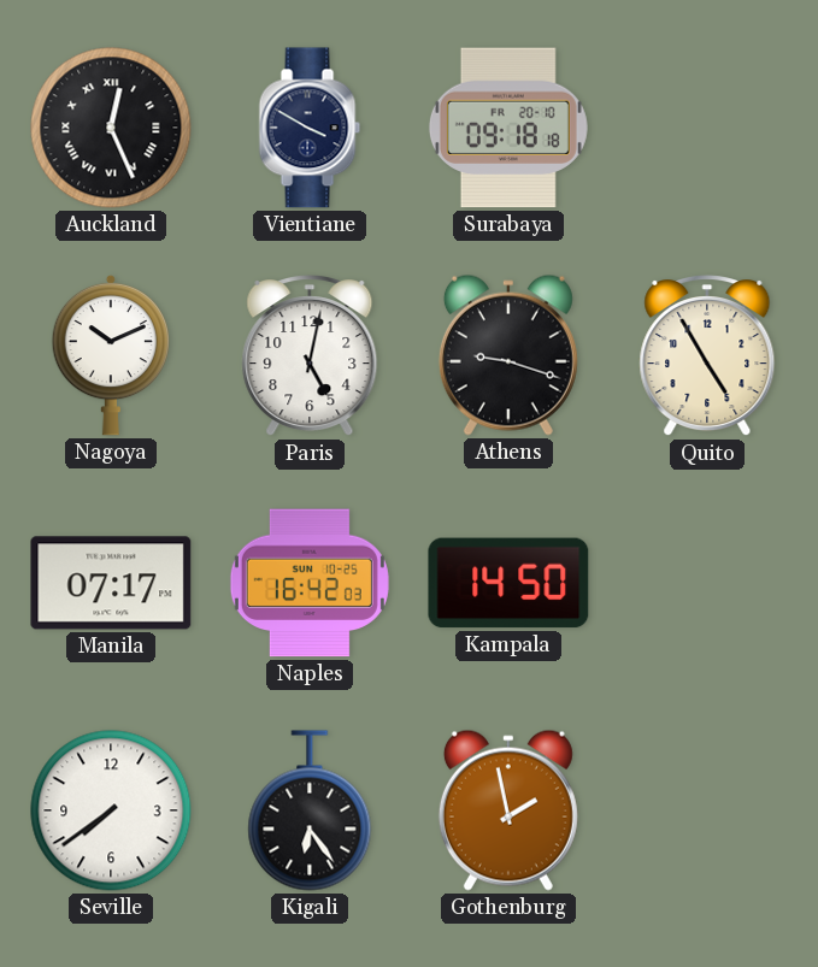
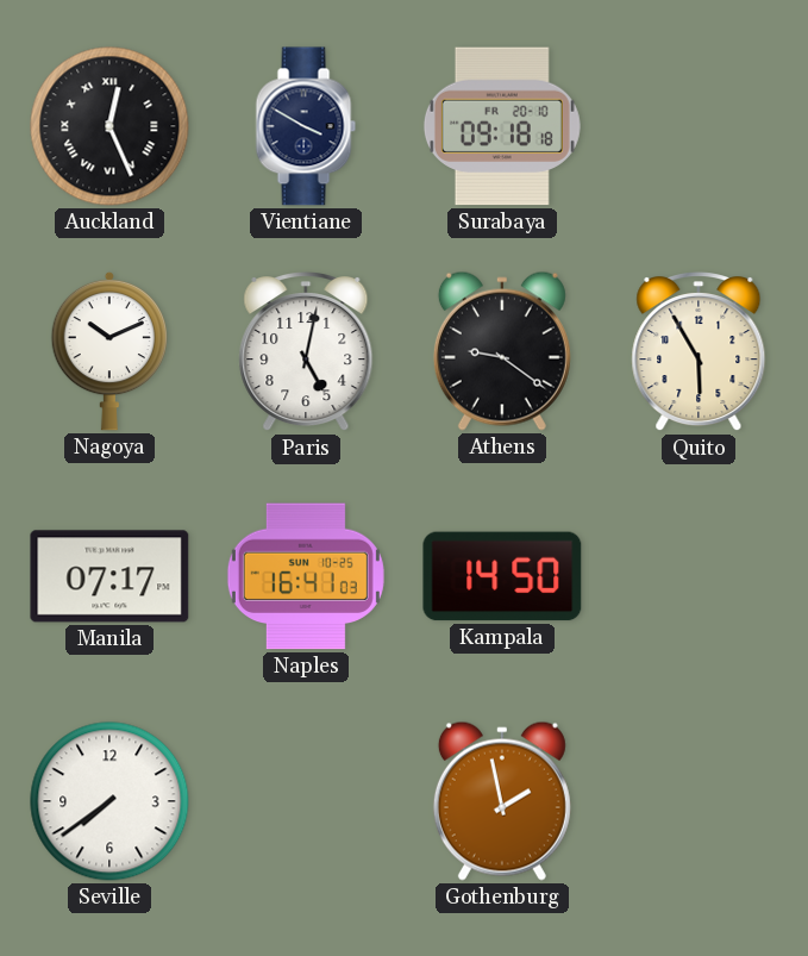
Athens: 9:18 -> 9:21 (502, 351)
Quito: 4:55 -> 5:55 (699, 352)
Naples: 16:42 -> 16:41 (306, 576)
Kigali: 6:24 -> none (310, 810)
